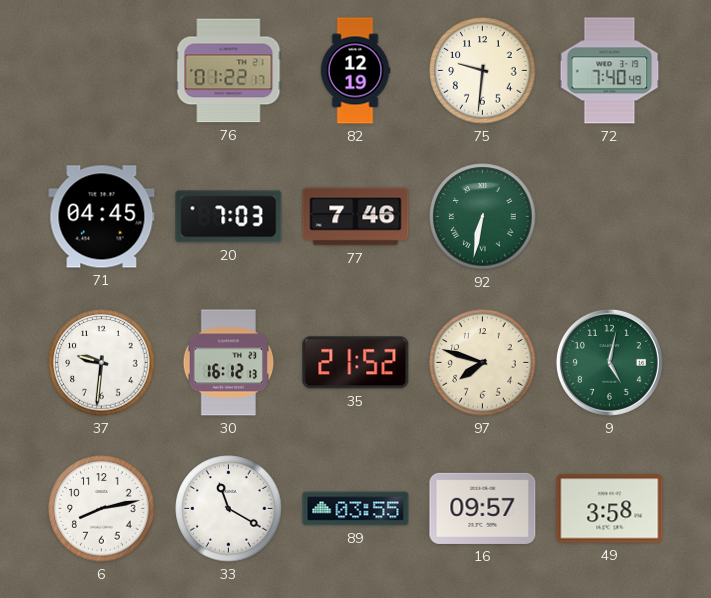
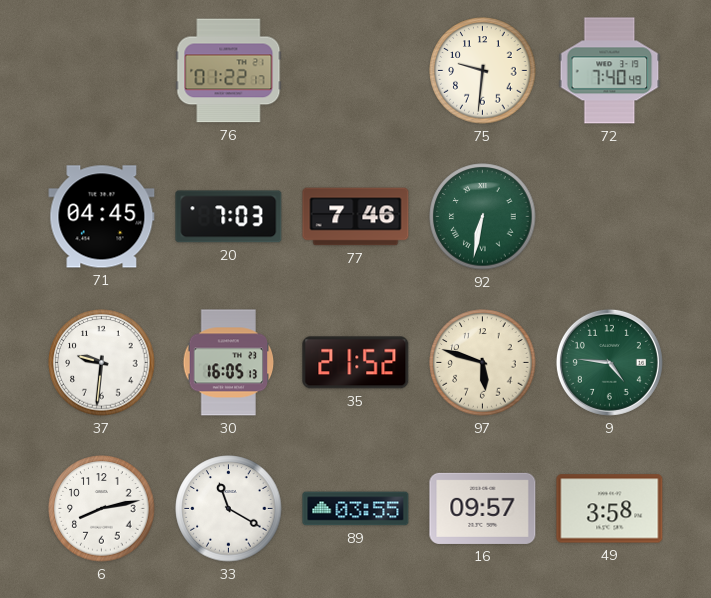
82: 12:19 -> none (355, 71)
30: 16:12 -> 16:05 (229, 363)
97: 7:48 -> 5:48 (483, 363)
9: 5:02 -> 4:46 (609, 362)
